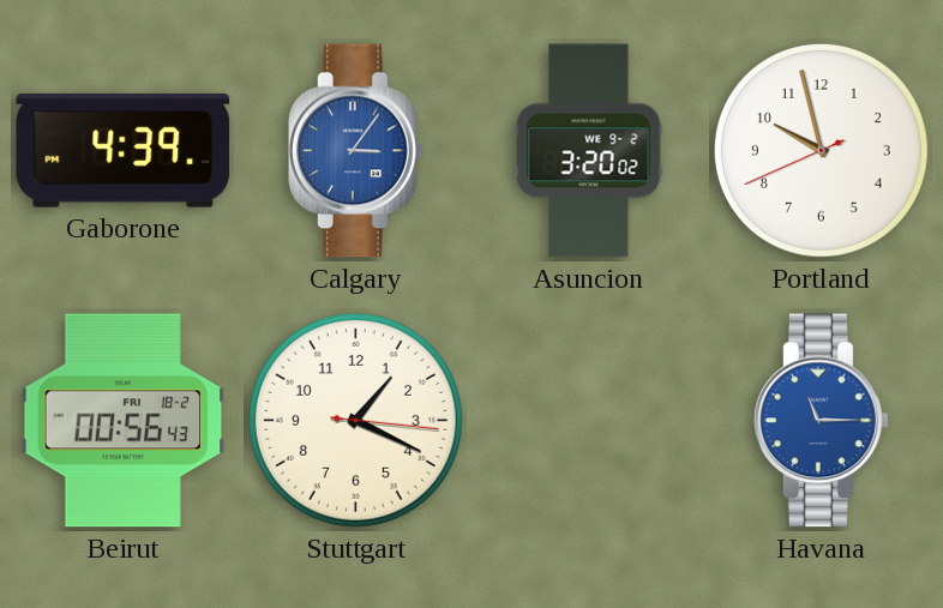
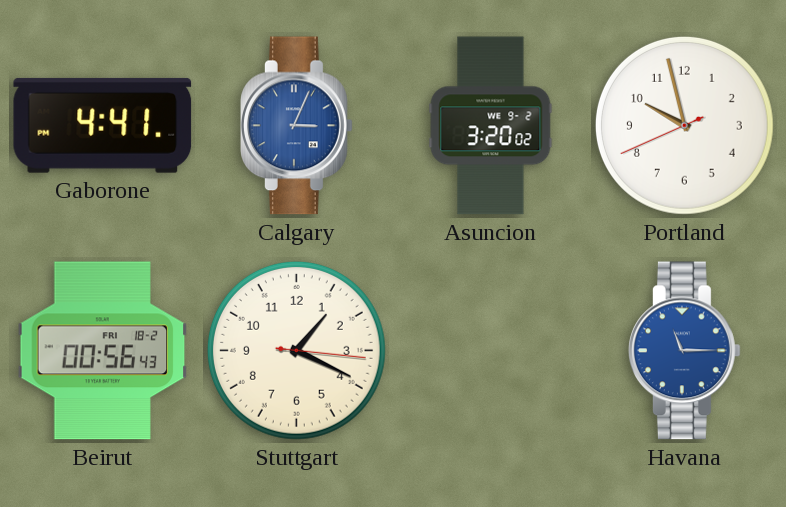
Gaborone: 4:39 -> 4:41 (103, 125)
Calgary: 3:06 -> 3:04 (297, 126)
